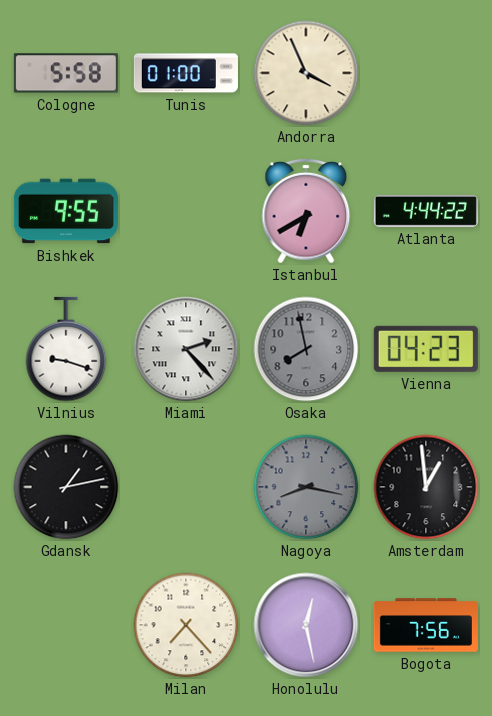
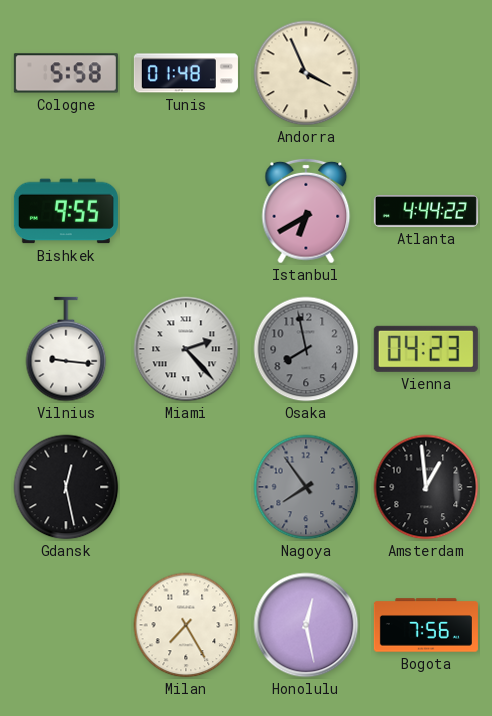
Tunis: 01:00 -> 01:48 (186, 73)
Vilnius: 9:18 -> 9:16 (66, 349)
Gdansk: 1:13 -> 12:28 (66, 487)
Nagoya: 8:17 -> 7:54 (306, 487)
Milan: 7:23 -> 7:25 (186, 625)
